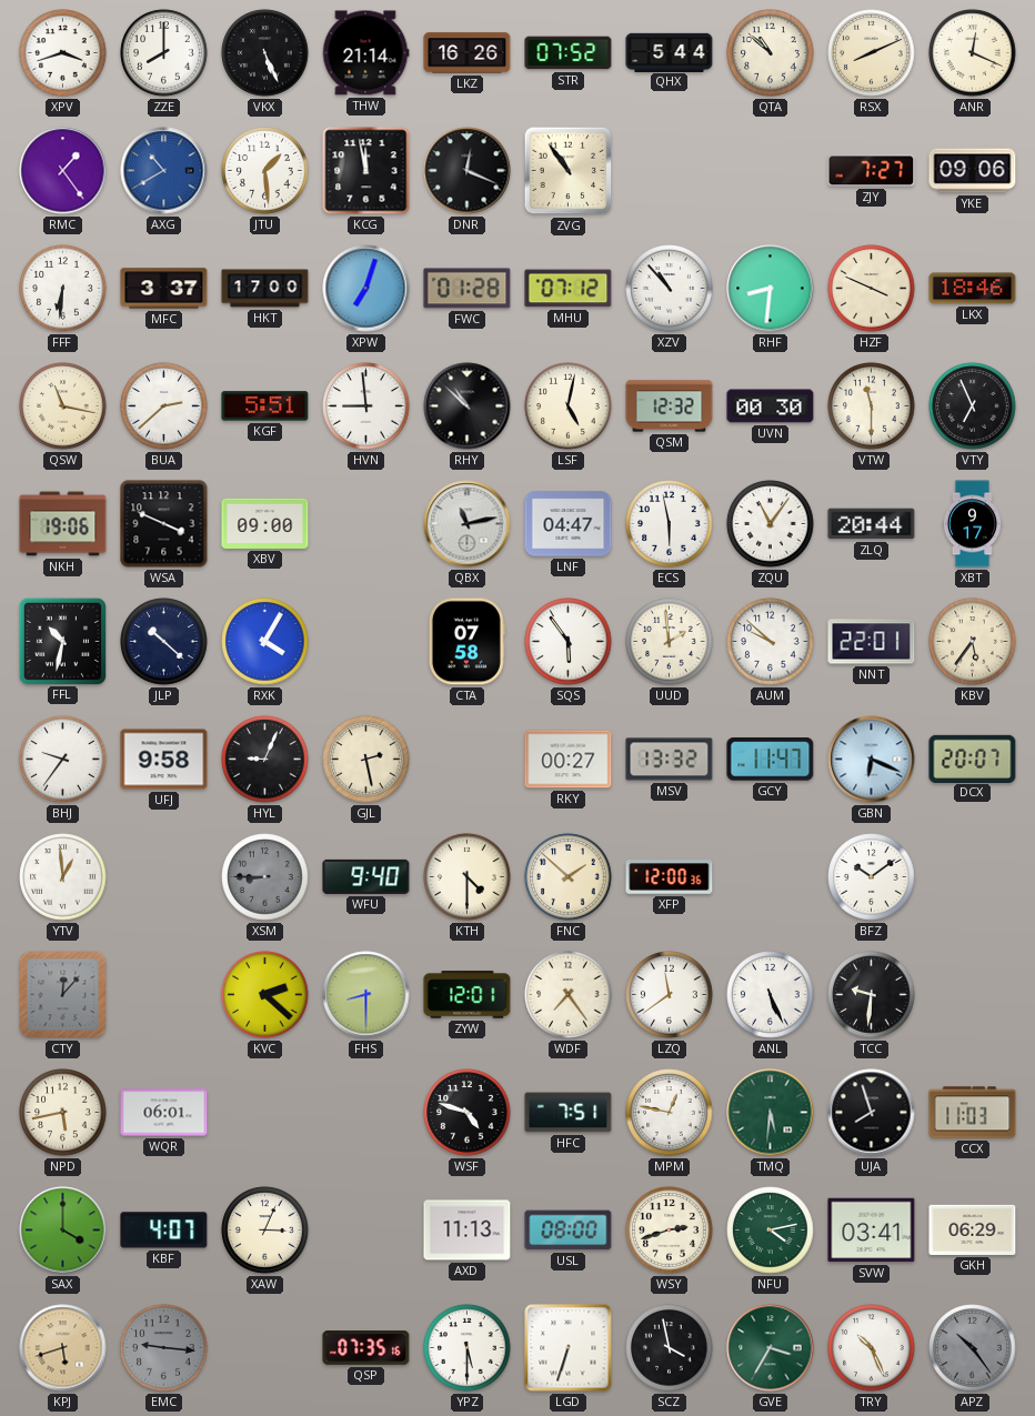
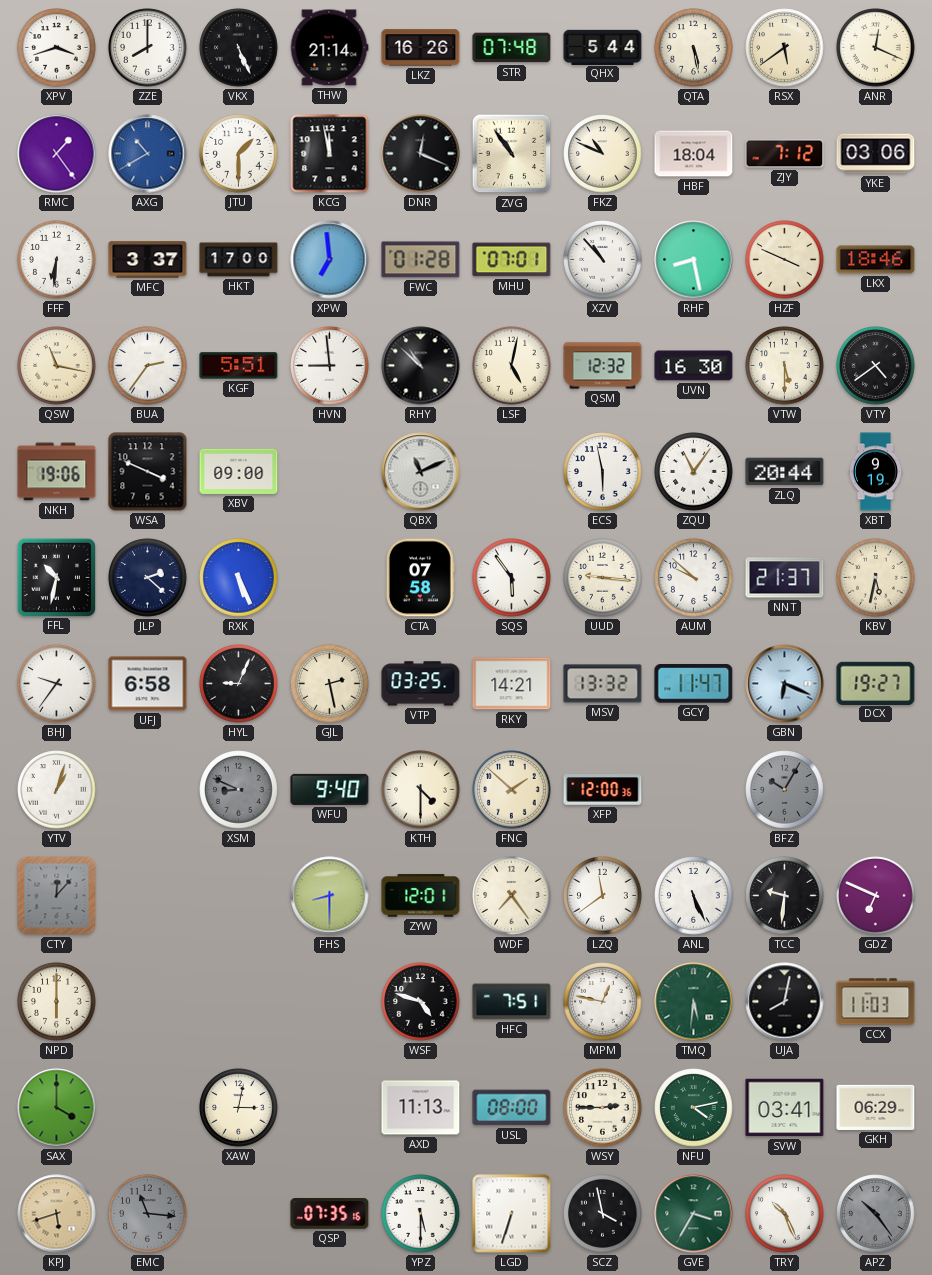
STR: 07:52 -> 07:48 (512, 48)
QTA: 10:52 -> 5:28 (694, 48)
RSX: 8:11 -> 5:39 (785, 48)
JTU: 1:29 -> 1:30 (239, 154)
FKZ: none -> 10:49 (603, 154)
HBF: none -> 18:04 (694, 154)
ZJY: 7:27 -> 7:12 (785, 154)
YKE: 09:06 -> 03:06 (876, 154)
XPW: 7:03 -> 6:59 (330, 260)
MHU: 07:12 -> 07:01 (512, 260)
RHF: 8:31 -> 8:28 (694, 260)
BUA: 2:38 -> 2:36 (148, 366)
UVN: 00:30 -> 16:30 (694, 366)
VTW: 11:30 -> 5:30 (785, 366)
VTY: 6:56 -> 4:39 (876, 366)
QBX: 11:13 -> 11:11 (421, 472)
LNF: 04:47 -> none (569, 524)
XBT: 9:17 -> 9:19 (875, 472)
JLP: 10:22 -> 2:22 (148, 578)
RXK: 4:05 -> 5:26 (239, 578)
UUD: 1:59 -> 9:16 (603, 578)
NNT: 22:01 -> 21:37 (785, 578)
KBV: 5:36 -> 5:32 (876, 578)
UFJ: 9:58 -> 6:58 (148, 684)
VTP: none -> 03:25 (421, 684)
RKY: 00:27 -> 14:21 (512, 684)
DCX: 20:07 -> 19:27 (876, 683)
YTV: 12:59 -> 1:03 (57, 790)
XSM: 8:45 -> 8:49 (239, 790)
BFZ: 10:09 -> 10:05 (785, 790)
BFZ dial: white -> grey (785, 790)
KVC: 2:22 -> none (265, 995)
GDZ: none -> 6:49 (876, 896)
NPD: 5:43 -> 6:00 (57, 1002)
WQR: 06:01 -> none (164, 1113)
UJA: 7:57 -> 8:02 (785, 1002)
KBF: 4:07 -> none (164, 1231)
XAW: 3:04 -> 3:02 (239, 1108)
WSY: 2:42 -> 2:45 (603, 1108)
EMC: 9:16 -> 11:16 (148, 1214)
